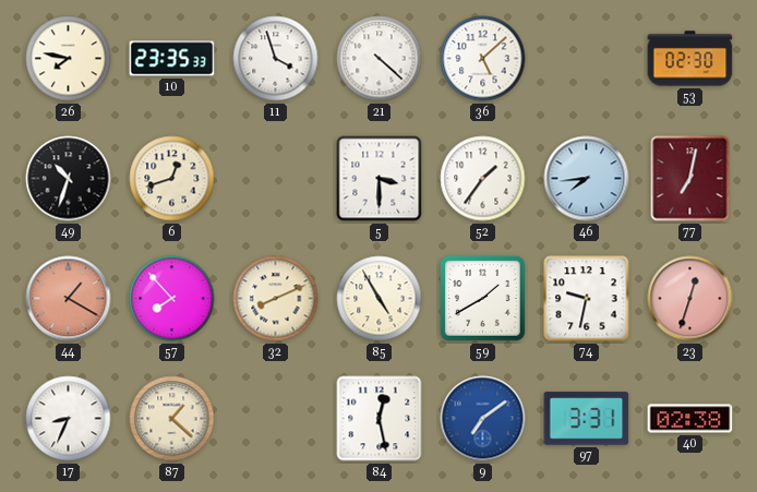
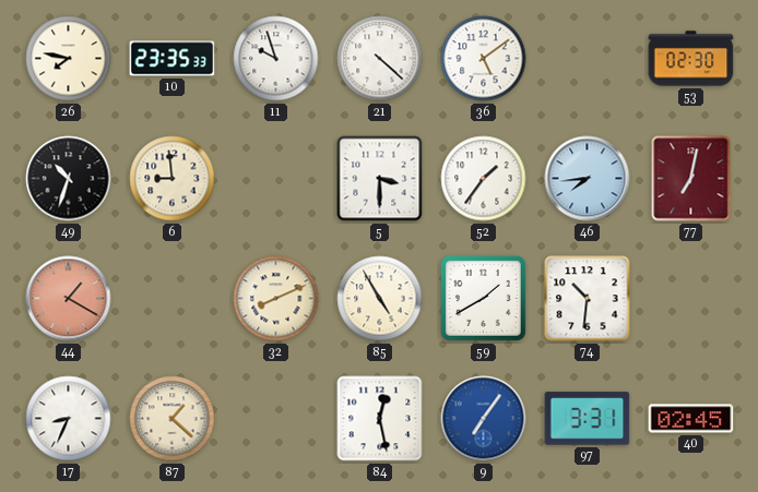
11: 3:57 -> 9:57 (276, 59)
36: 5:08 -> 5:09 (484, 59)
6: 12:42 -> 8:59 (173, 179)
57: 7:53 -> none (172, 299)
74: 9:32 -> 10:31 (588, 299)
23: 12:33 -> none (690, 299)
9: 7:09 -> 7:06 (484, 419)
40: 02:38 -> 02:45 (691, 419)
